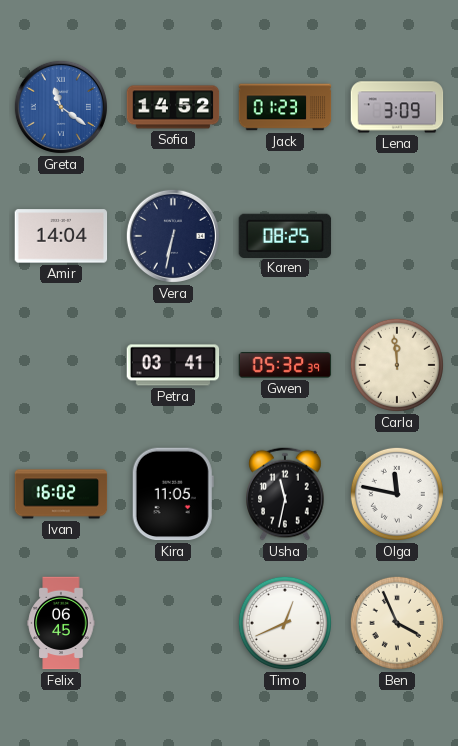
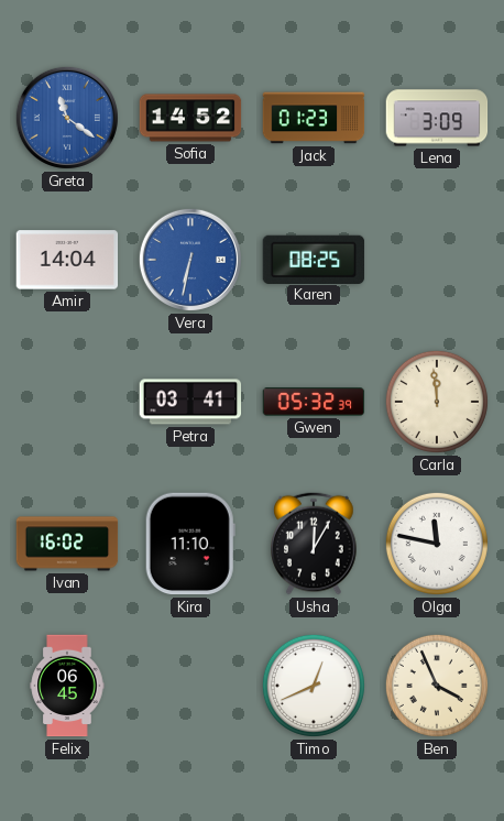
Vera dial: navy -> blue (190, 260)
Kira: 11:05 -> 11:10 (190, 544)
Usha: 11:32 -> 12:05 (314, 544)
